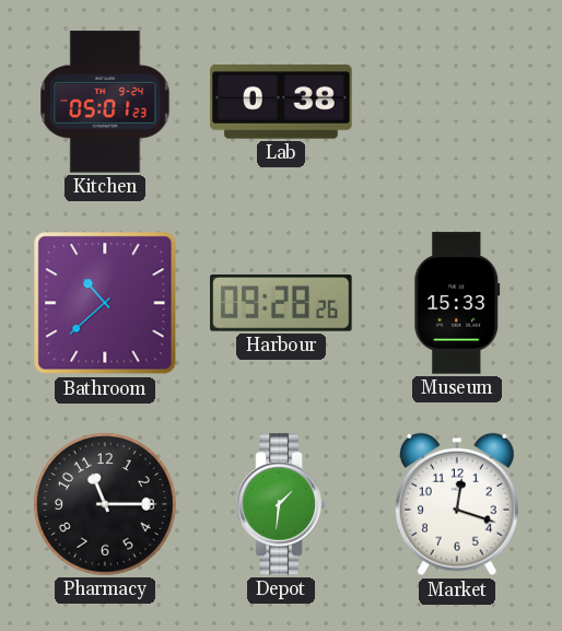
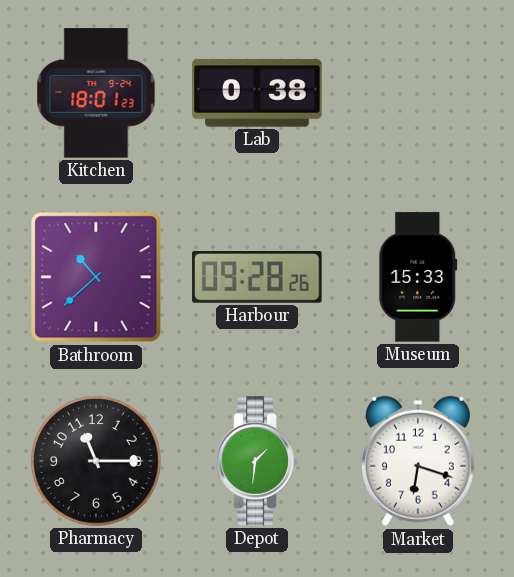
Kitchen: 05:01 -> 18:01 (96, 93)
Market: 12:18 -> 6:18 (418, 461)
